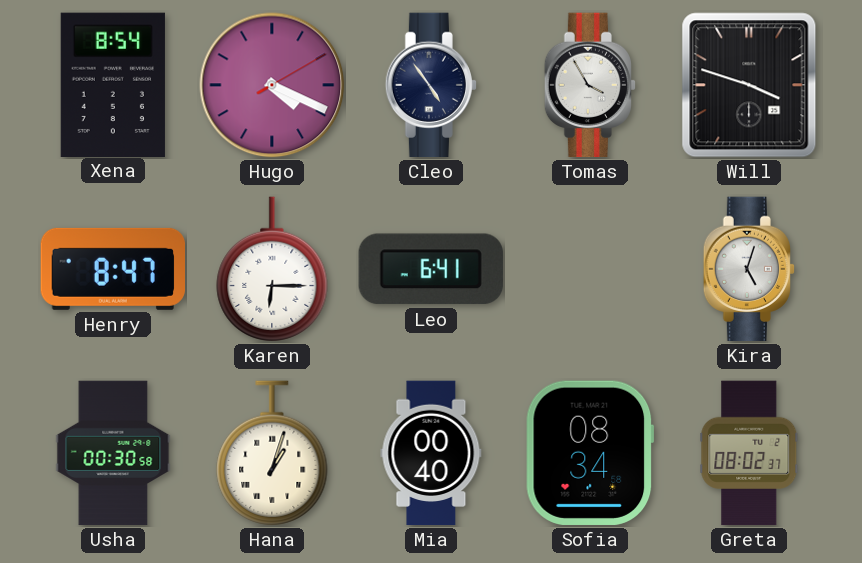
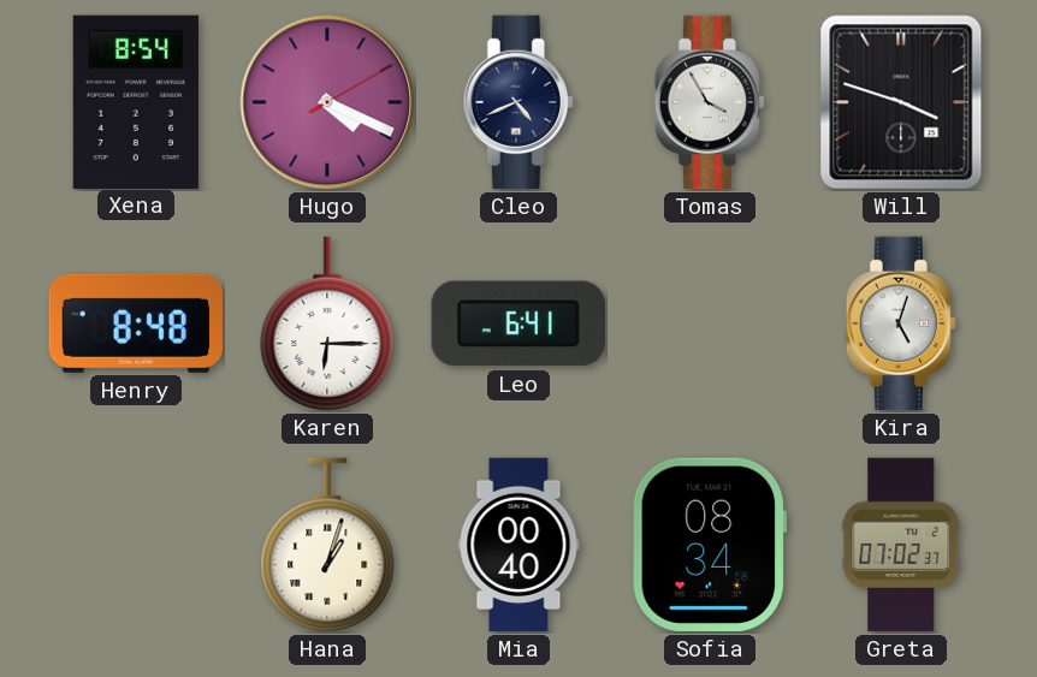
Cleo: 4:54 -> 4:41 (517, 102)
Henry: 8:47 -> 8:48 (135, 323)
Usha: 00:30 -> none (113, 453)
Greta: 08:02 -> 07:02 (901, 545)
